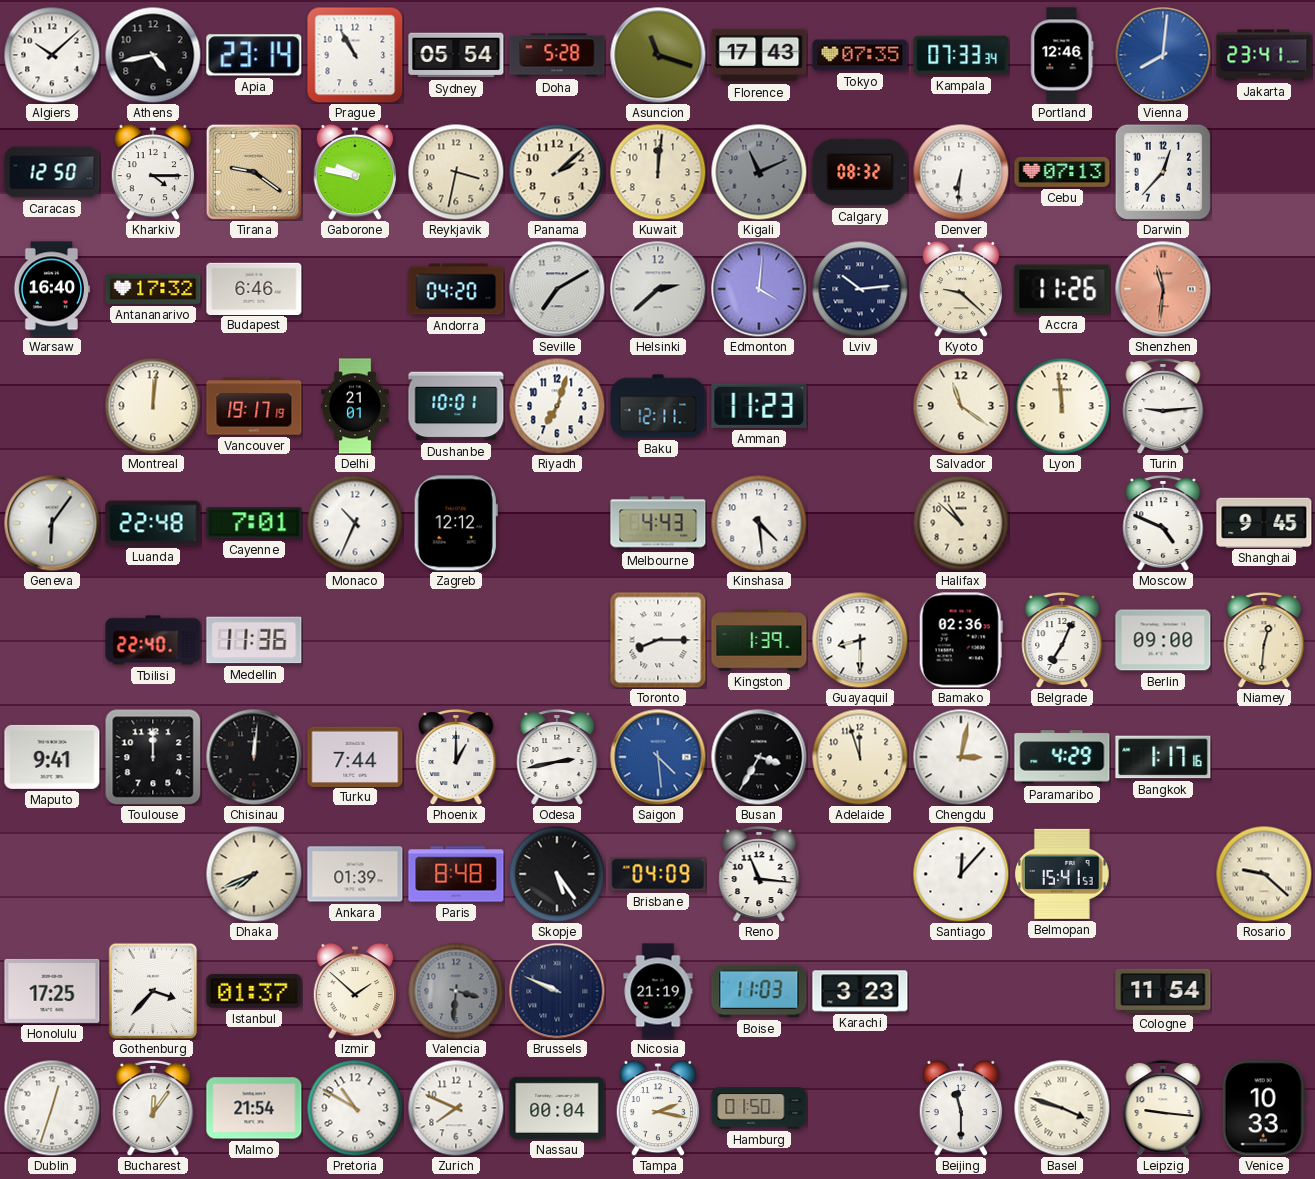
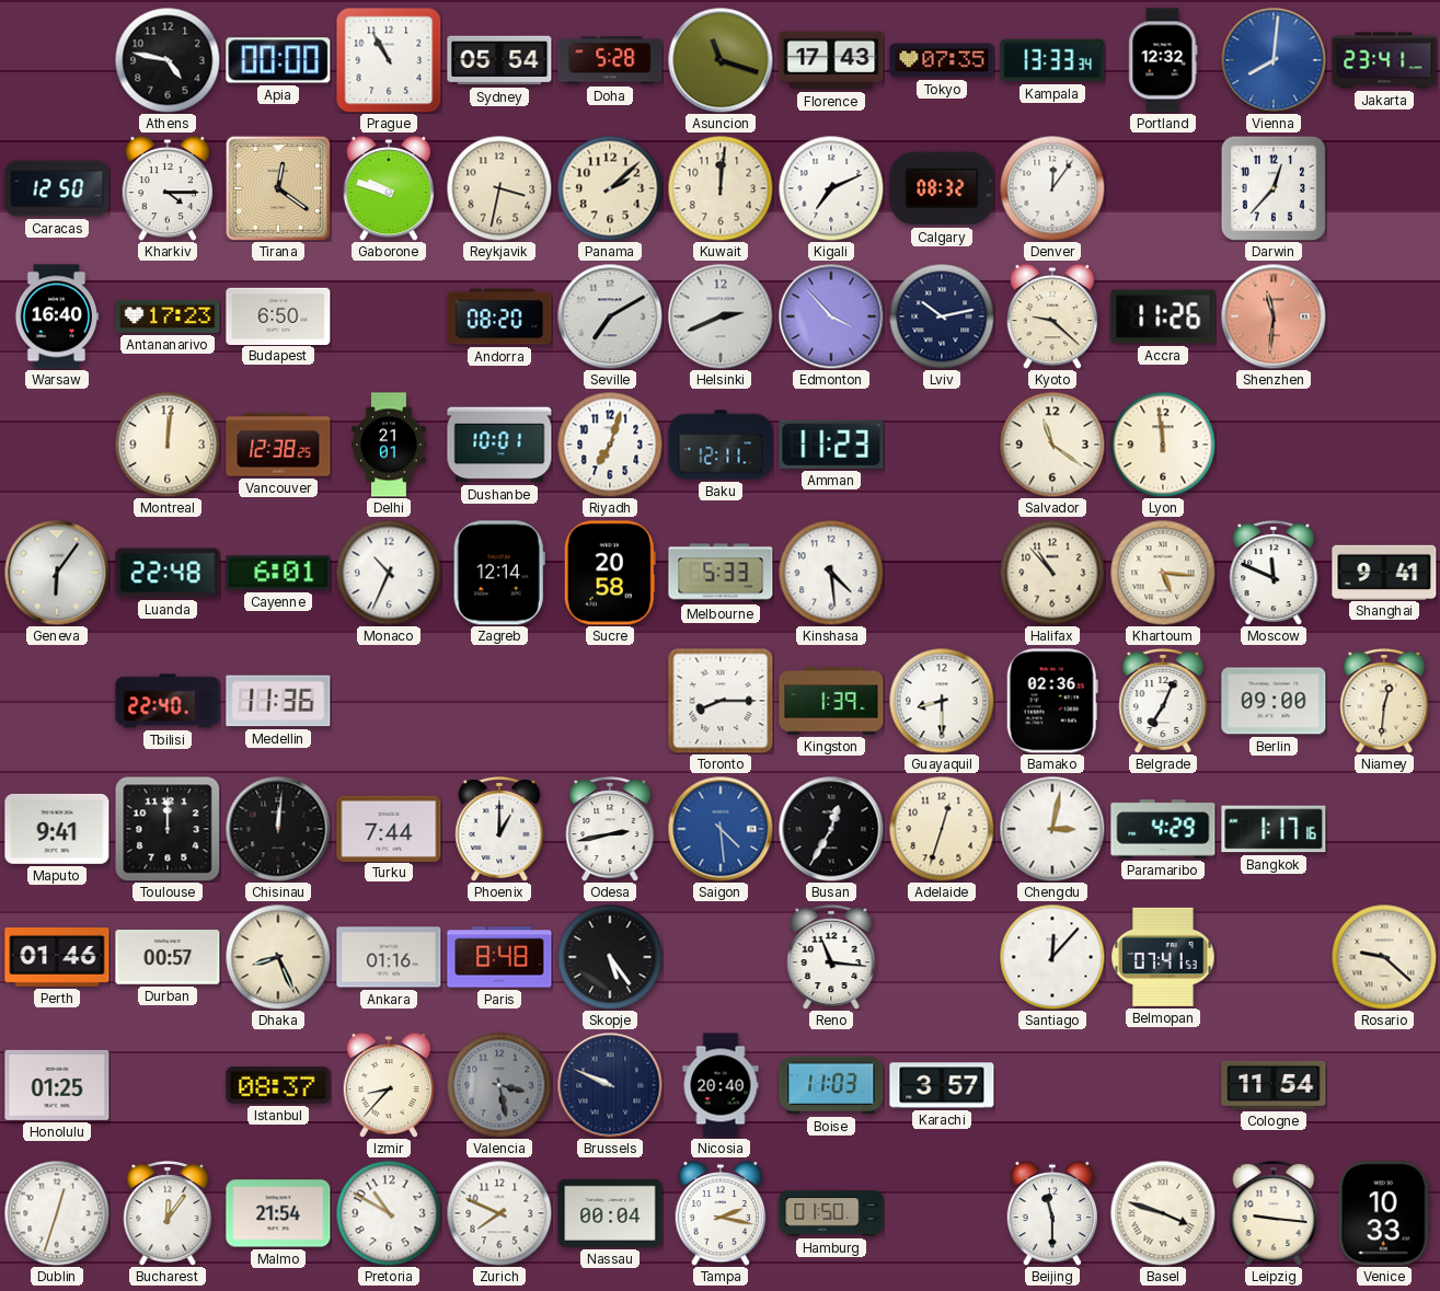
Algiers: 10:08 -> none (52, 55)
Athens: 4:43 -> 4:47 (168, 60)
Apia: 23:14 -> 00:00 (278, 60)
Kampala: 07:33 -> 13:33 (1052, 60)
Portland: 12:46 -> 12:32 (1163, 60)
Tirana: 9:21 -> 12:21 (278, 188)
Gaborone: 9:47 -> 9:48 (389, 188)
Kigali: 11:11 -> 7:11 (831, 188)
Kigali dial: grey -> white (831, 188)
Denver: 6:31 -> 12:06 (1052, 188)
Cebu: 07:13 -> none (1062, 172)
Antananarivo: 17:32 -> 17:23 (168, 316)
Budapest: 6:46 -> 6:50 (278, 315)
Andorra: 04:20 -> 08:20 (499, 316)
Helsinki: 2:38 -> 2:41 (721, 316)
Edmonton: 4:01 -> 3:53 (831, 316)
Lviv: 10:14 -> 10:13 (942, 316)
Vancouver: 19:17 -> 12:38 (278, 445)
Turin: 9:14 -> none (1163, 407)
Cayenne: 7:01 -> 6:01 (278, 573)
Zagreb: 12:12 -> 12:14 (499, 573)
Sucre: none -> 20:58 (610, 573)
Melbourne: 4:43 -> 5:33 (721, 573)
Halifax: 10:52 -> 10:53 (1052, 573)
Khartoum: none -> 5:16 (1163, 573)
Moscow: 4:49 -> 11:49 (1274, 574)
Shanghai: 9:45 -> 9:41 (1384, 572)
Busan: 3:35 -> 12:35 (831, 829)
Adelaide: 11:57 -> 12:33 (942, 829)
Perth: none -> 01:46 (57, 958)
Durban: none -> 00:57 (168, 957)
Dhaka: 7:41 -> 8:26 (278, 957)
Ankara: 01:39 -> 01:16 (389, 957)
Brisbane: 04:09 -> none (658, 874)
Belmopan: 15:41 -> 07:41 (1163, 957)
Honolulu: 17:25 -> 01:25 (57, 1085)
Gothenburg: 3:37 -> none (153, 991)
Istanbul: 01:37 -> 08:37 (278, 1085)
Izmir: 1:52 -> 8:37 (389, 1085)
Valencia: 3:31 -> 3:28 (499, 1085)
Nicosia: 21:19 -> 20:40 (721, 1085)
Karachi: 3:23 -> 3:57 (942, 1085)
